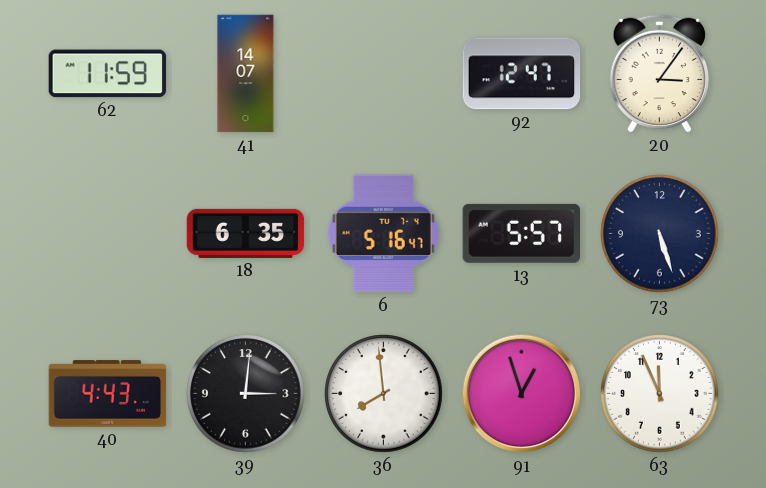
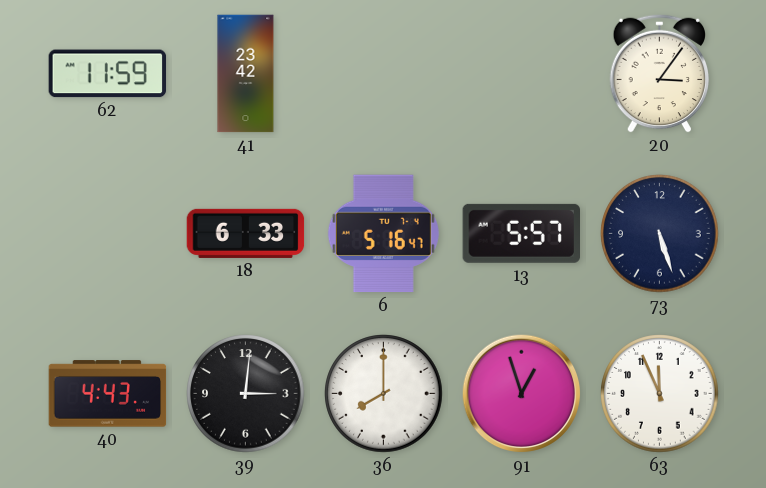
41: 14:07 -> 23:42 (246, 74)
92: 12:47 -> none (522, 74)
18: 6:35 -> 6:33 (246, 233)
36: 7:59 -> 8:00 (384, 394)
